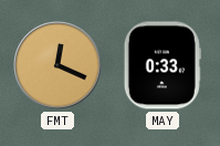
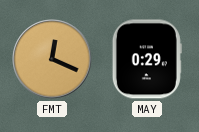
MAY: 0:33 -> 0:29 (147, 59)
